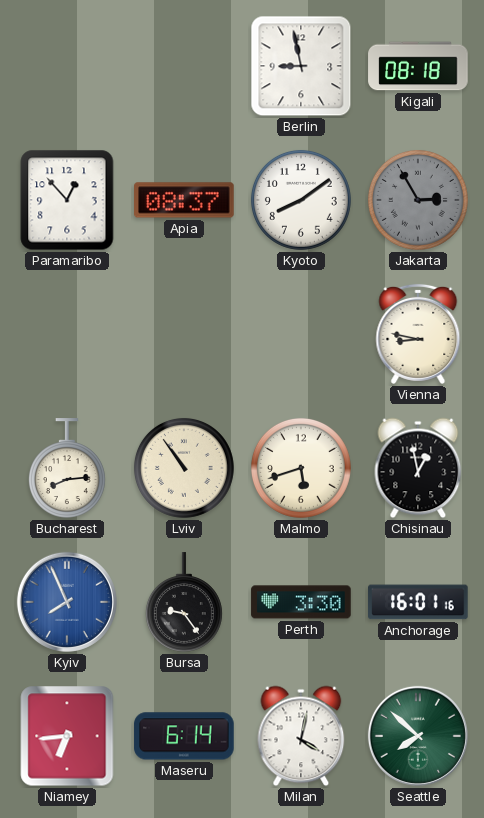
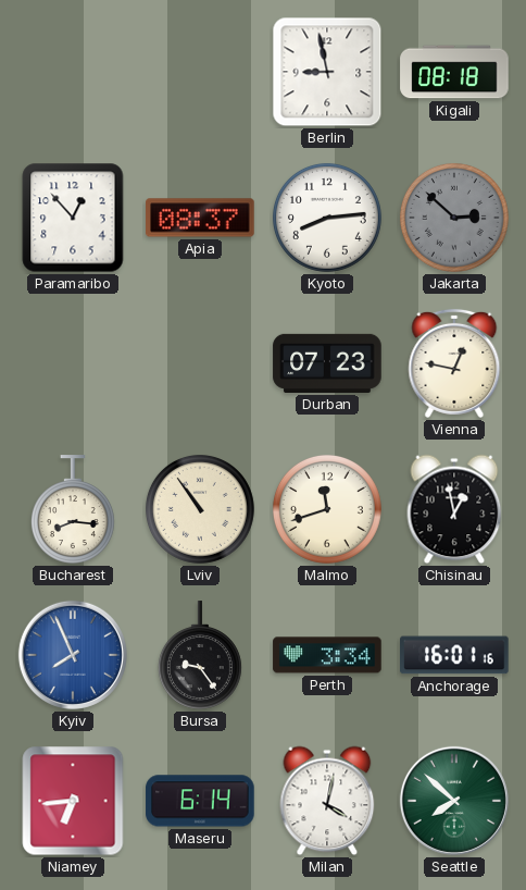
Kyoto: 8:09 -> 8:14 (327, 218)
Jakarta: 2:55 -> 2:52 (454, 218)
Durban: none -> 07:23 (327, 363)
Vienna: 8:47 -> 12:47 (454, 363)
Bucharest: 8:14 -> 8:16 (73, 509)
Malmo: 5:42 -> 11:42 (327, 509)
Perth: 3:30 -> 3:34 (327, 655)
